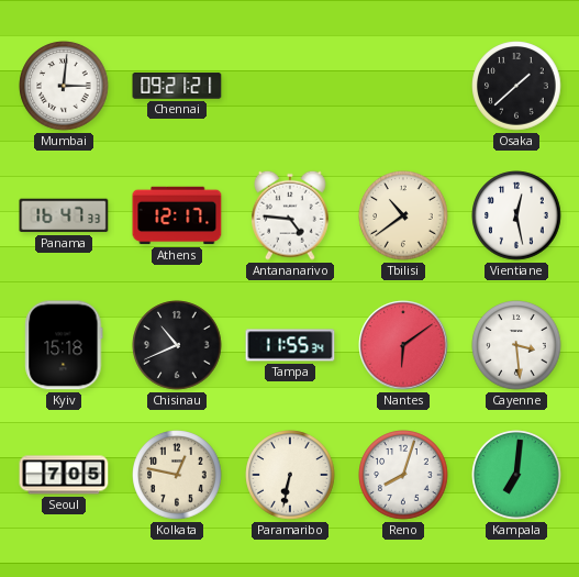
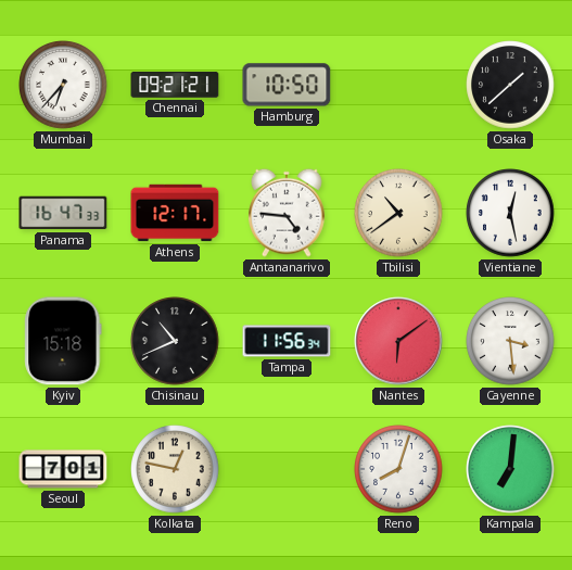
Mumbai: 3:01 -> 6:37 (63, 85)
Hamburg: none -> 10:50 (287, 85)
Tampa: 11:55 -> 11:56 (287, 341)
Seoul: 7:05 -> 7:01 (63, 469)
Paramaribo: 6:32 -> none (290, 475)
